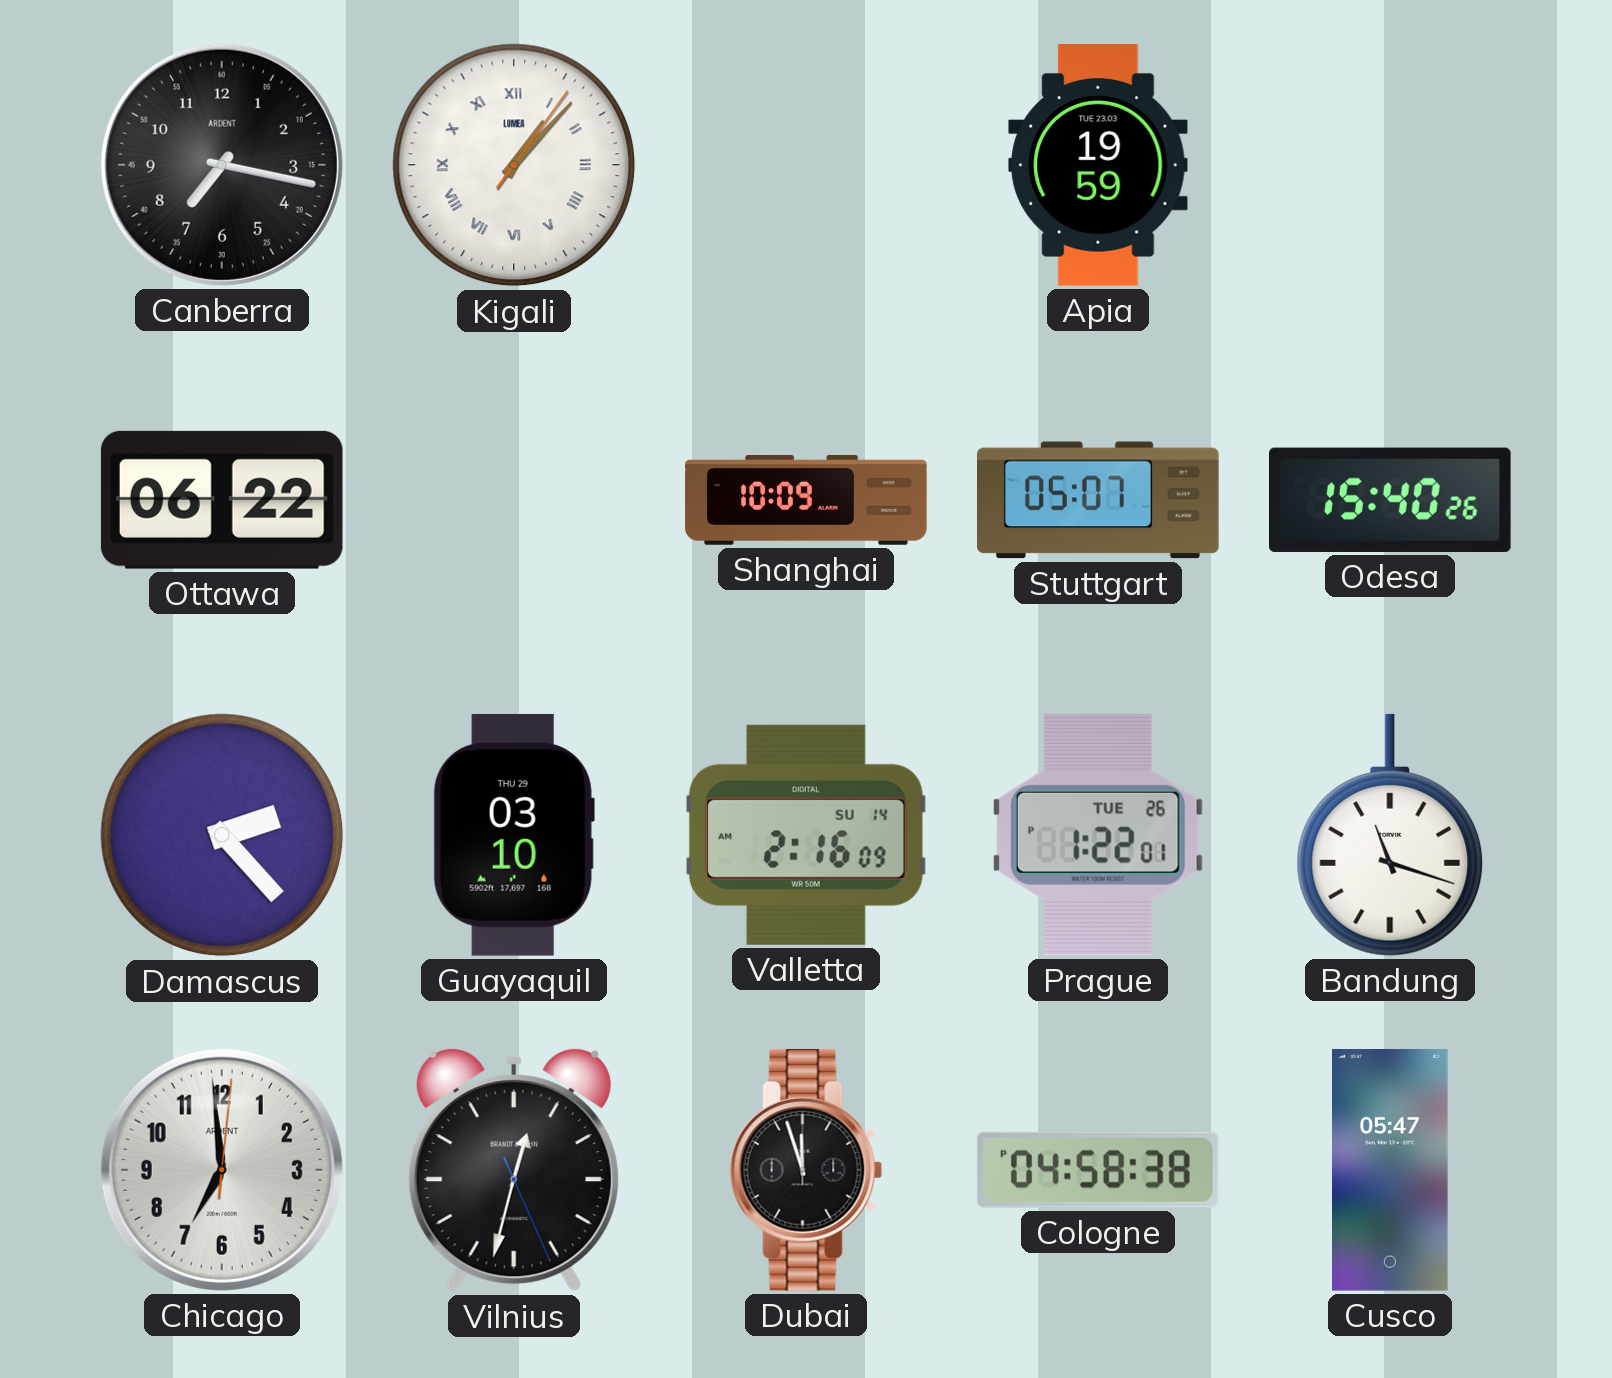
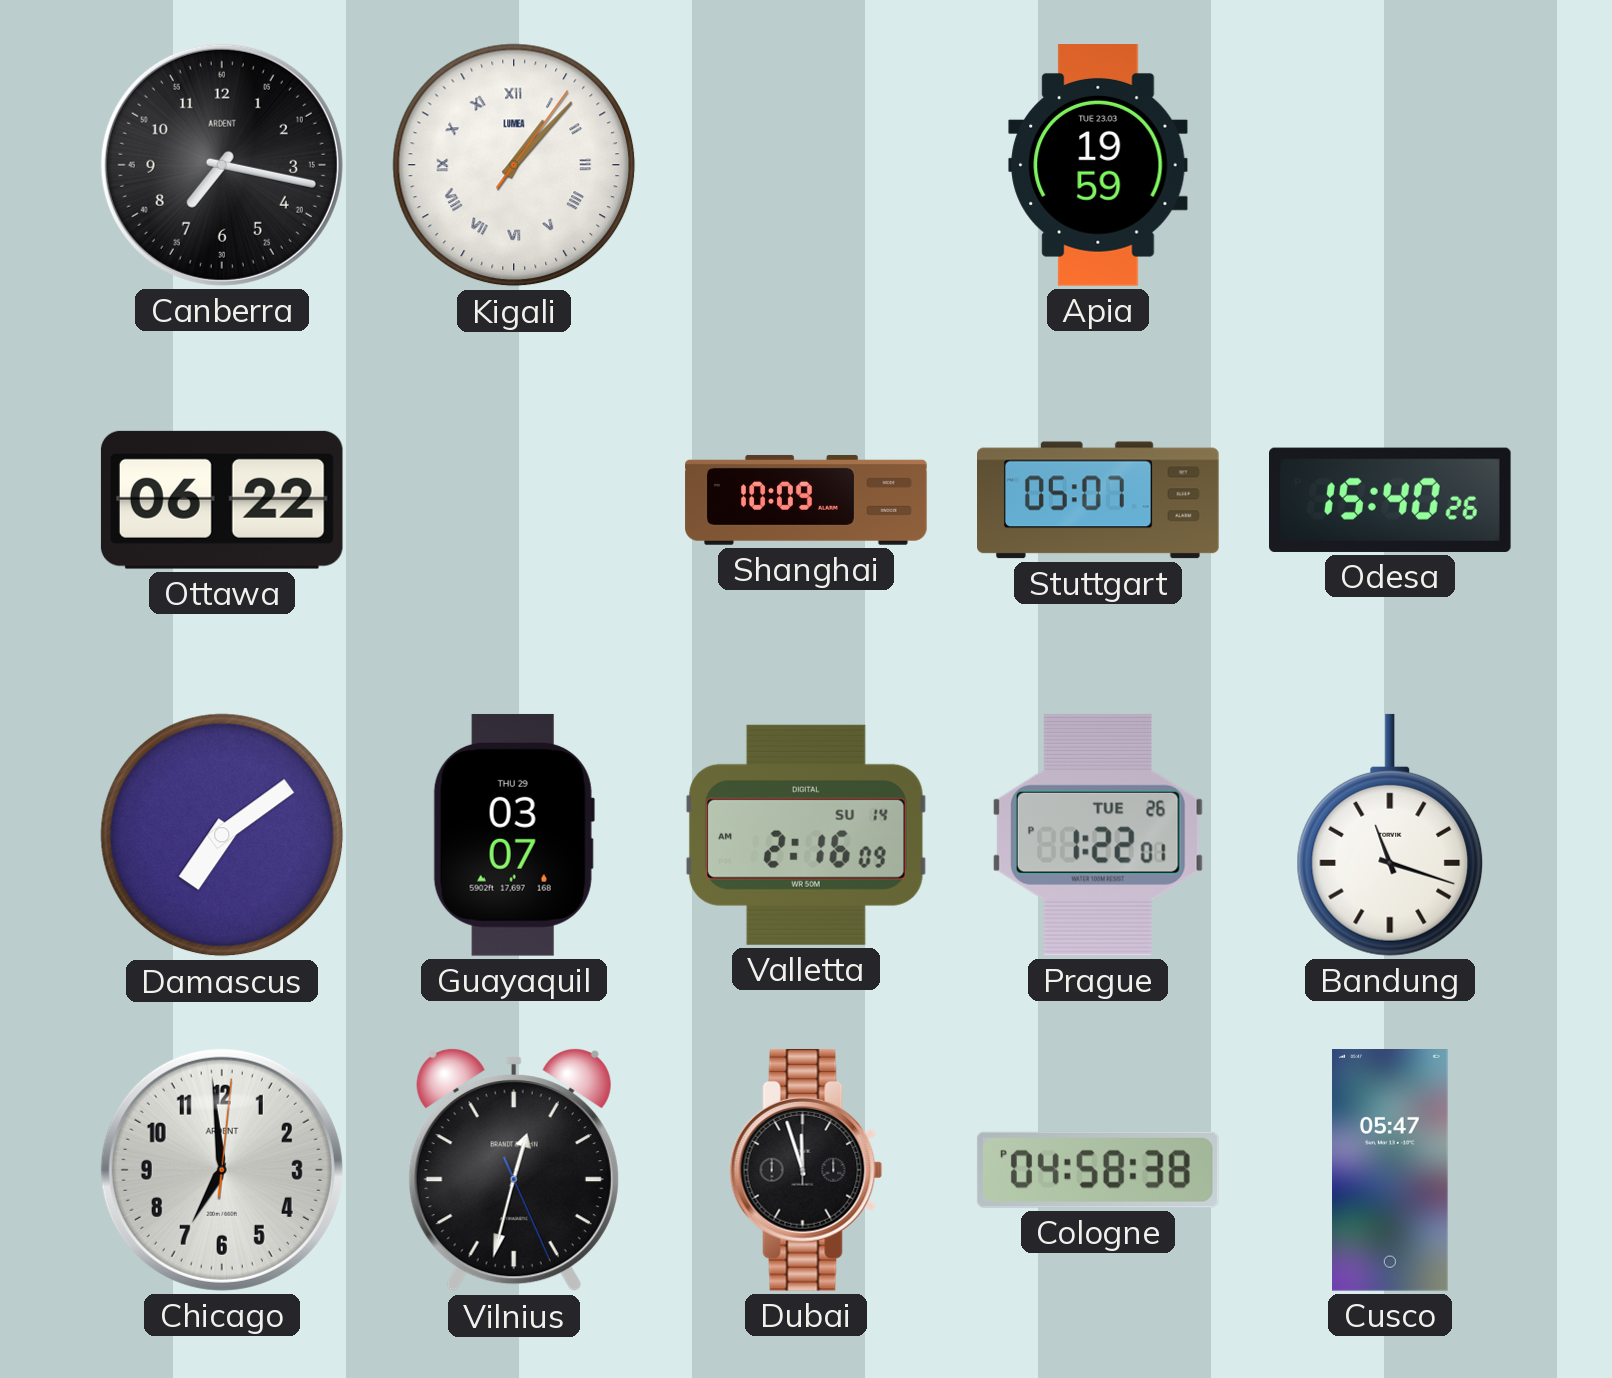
Damascus: 2:23 -> 7:09 (222, 835)
Guayaquil: 03:10 -> 03:07 (514, 835)
